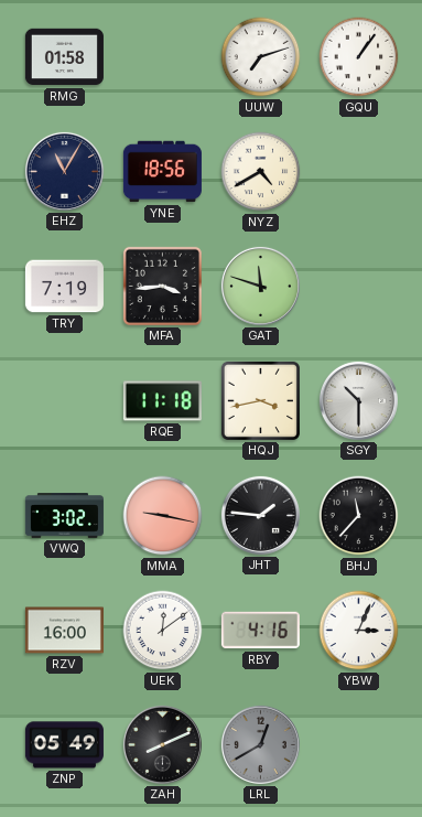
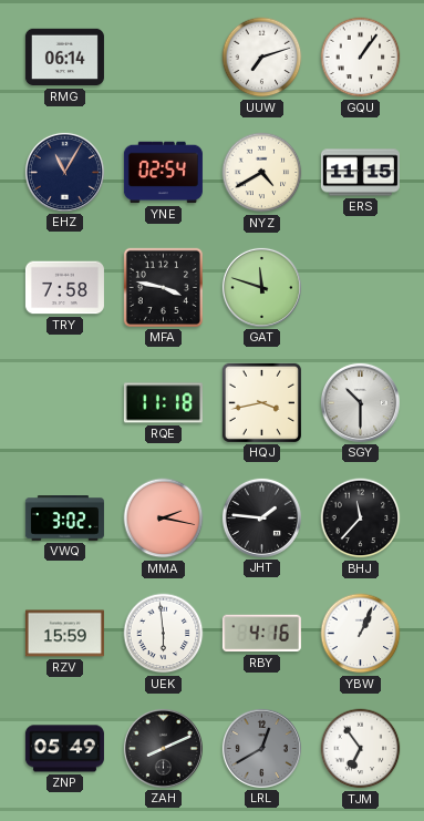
RMG: 01:58 -> 06:14 (64, 58)
YNE: 18:56 -> 02:54 (163, 173)
ERS: none -> 11:15 (360, 173)
TRY: 7:19 -> 7:58 (64, 288)
MFA: 3:44 -> 3:47 (163, 287)
MMA: 9:17 -> 2:17 (164, 519)
RZV: 16:00 -> 15:59 (64, 634)
UEK: 12:09 -> 5:59 (164, 634)
YBW: 3:04 -> 1:04 (361, 634)
TJM: none -> 6:54 (361, 749)
